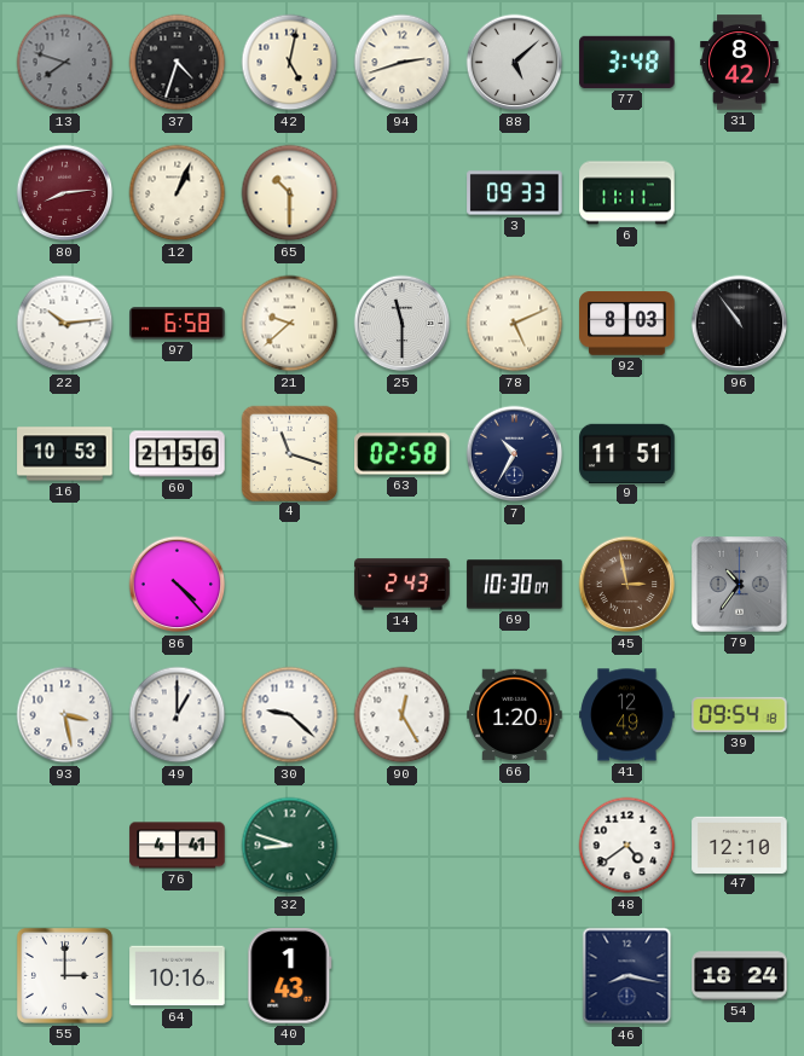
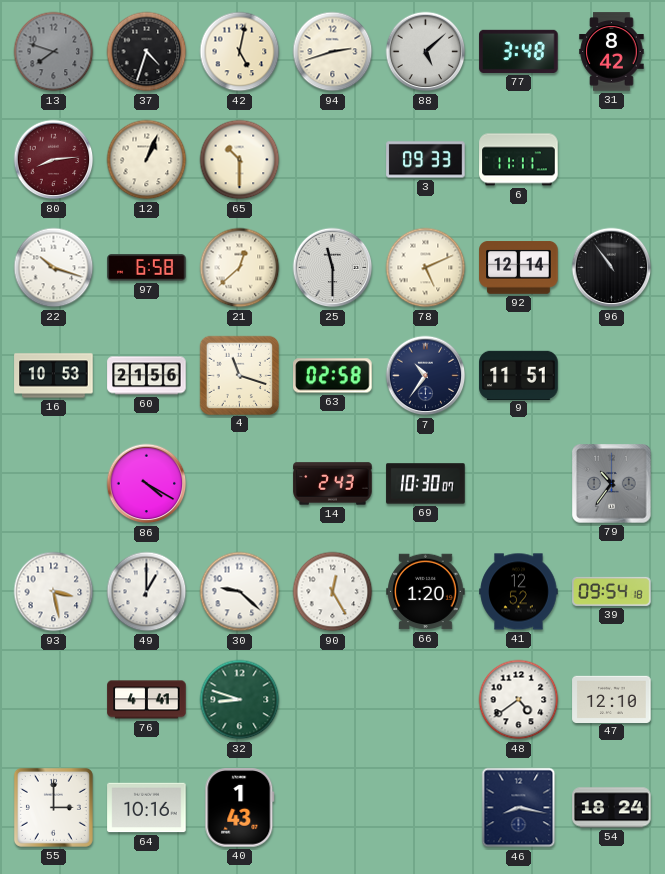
22: 10:14 -> 10:18 (54, 268)
21: 9:38 -> 12:38 (240, 268)
92: 8:03 -> 12:14 (519, 268)
7: 10:35 -> 10:36 (426, 376)
86: 4:23 -> 4:20 (147, 484)
45: 2:58 -> none (627, 585)
41: 12:49 -> 12:52 (519, 592)
